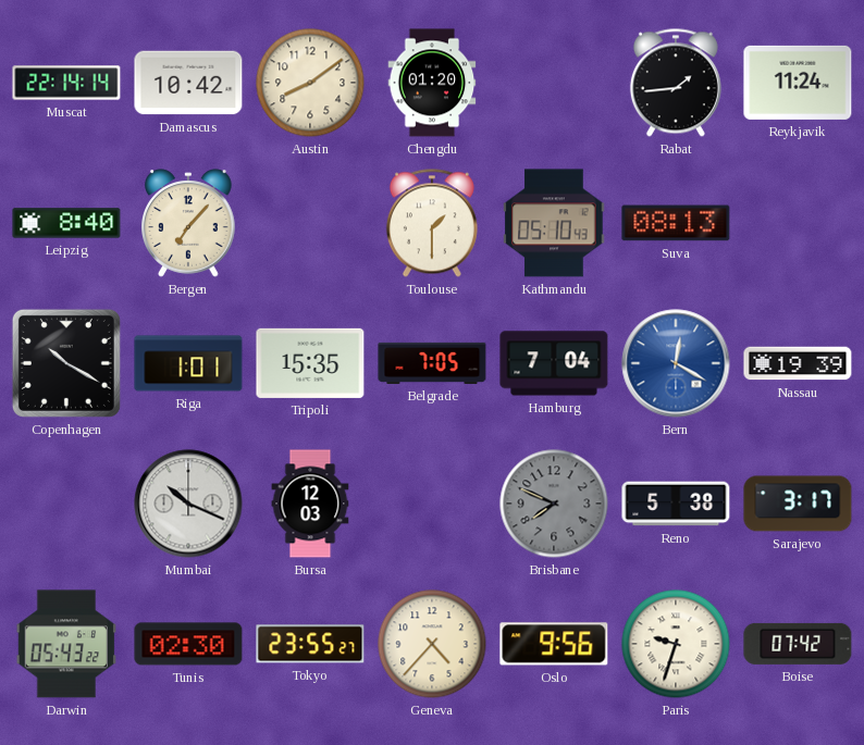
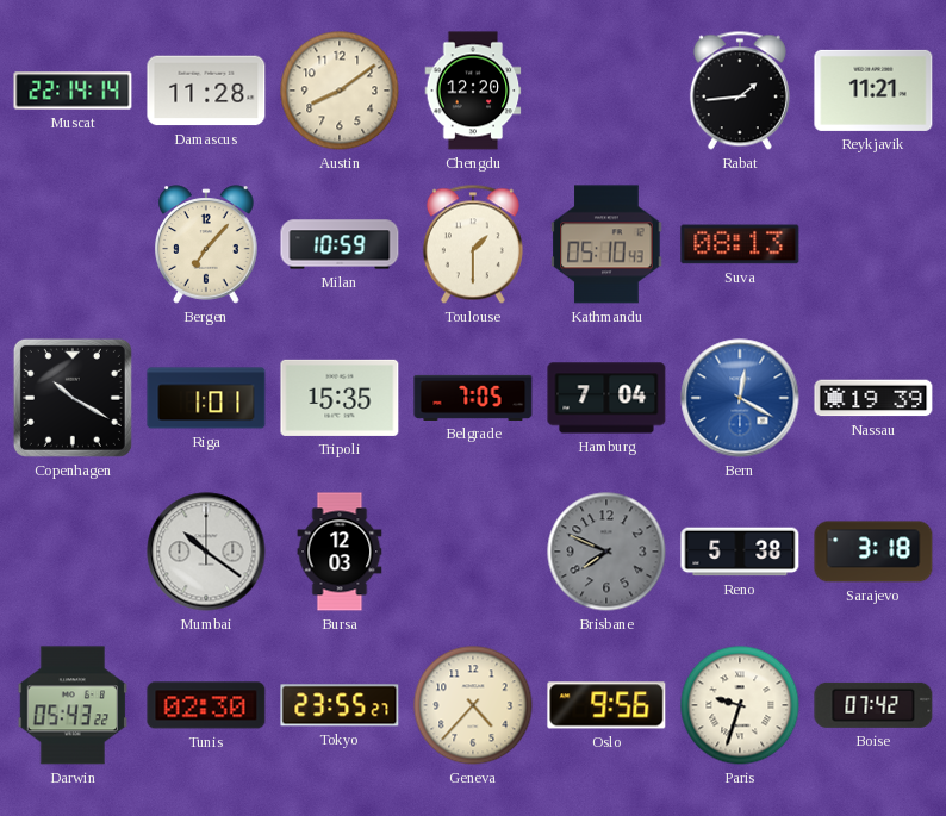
Damascus: 10:42 -> 11:28 (206, 91)
Chengdu: 01:20 -> 12:20 (473, 91)
Reykjavik: 11:24 -> 11:21 (873, 91)
Leipzig: 8:40 -> none (66, 223)
Milan: none -> 10:59 (340, 244)
Mumbai: 10:19 -> 10:21 (206, 552)
Sarajevo: 3:17 -> 3:18 (873, 552)
